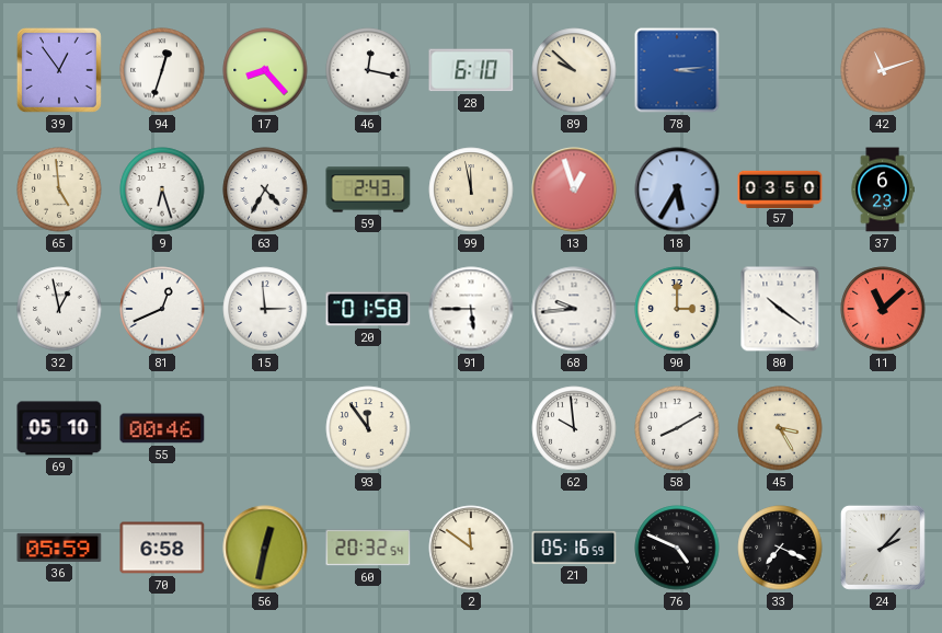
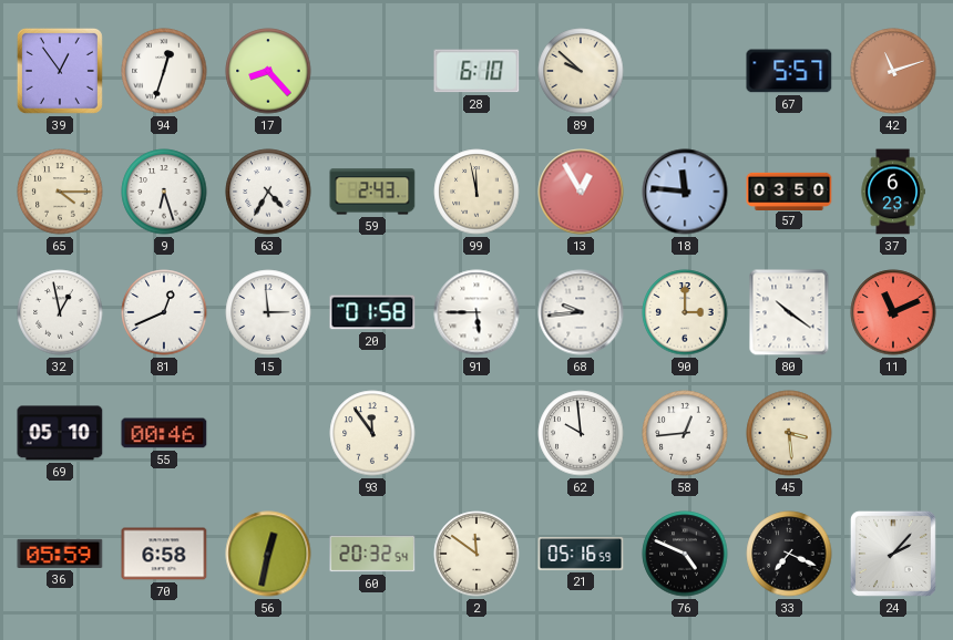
46: 12:17 -> none (368, 70)
78: 3:14 -> none (677, 70)
67: none -> 5:57 (789, 71)
65: 4:59 -> 4:15 (60, 192)
13: 12:57 -> 12:55 (581, 192)
18: 5:35 -> 11:46 (685, 192)
11: 11:08 -> 11:11 (893, 312)
58: 8:10 -> 12:44 (685, 433)
45: 3:25 -> 3:29 (789, 433)
